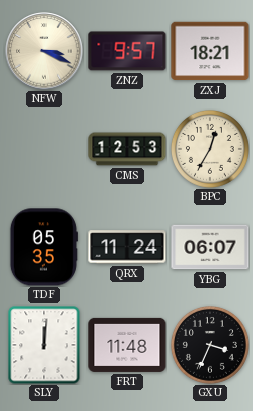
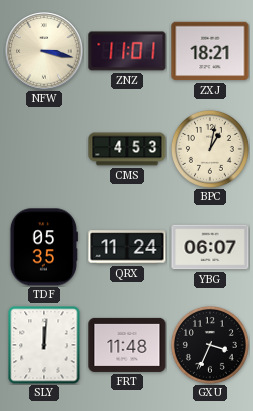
NFW: 3:19 -> 3:17 (44, 51)
ZNZ: 9:57 -> 11:01 (127, 51)
CMS: 12:53 -> 4:53 (127, 149)
BPC: 12:35 -> 1:02 (210, 149)
